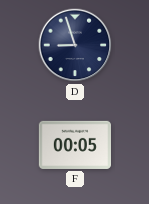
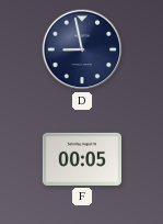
D: 8:57 -> 8:58 (82, 49)
